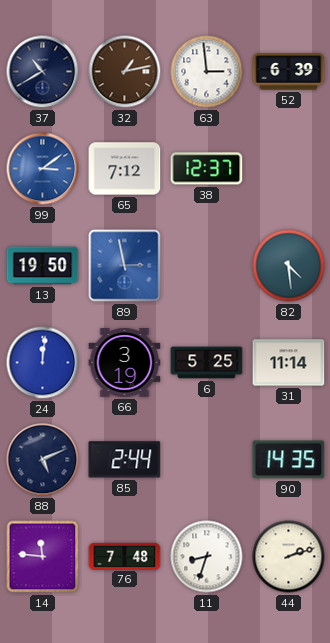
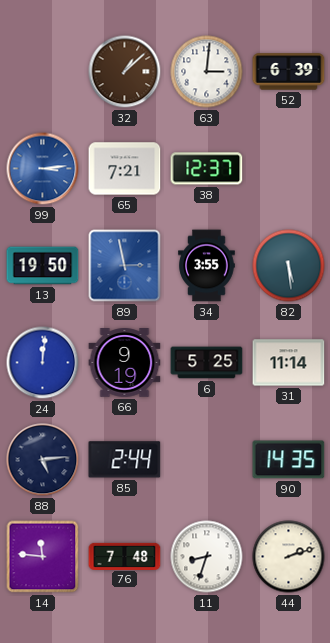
37: 10:40 -> none (43, 72)
32: 1:13 -> 1:08 (125, 72)
63: 2:59 -> 3:01 (207, 72)
99: 3:09 -> 3:14 (43, 169)
65: 7:12 -> 7:21 (125, 169)
34: none -> 3:55 (207, 266)
82: 4:29 -> 5:29 (289, 266)
66: 3:19 -> 9:19 (125, 363)
88: 5:11 -> 5:14 (43, 460)
